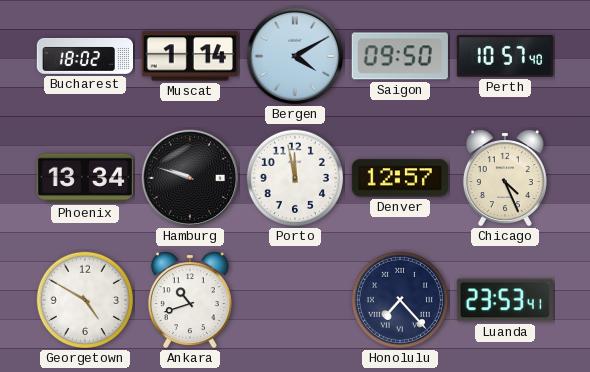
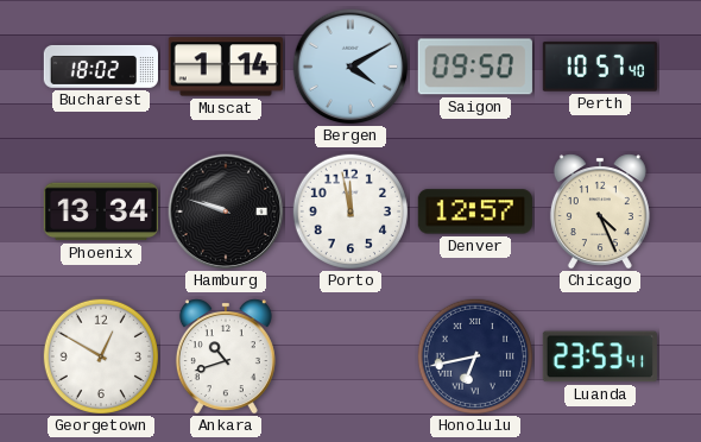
Georgetown: 4:50 -> 12:50 (101, 356)
Honolulu: 7:23 -> 6:43 (475, 356)
